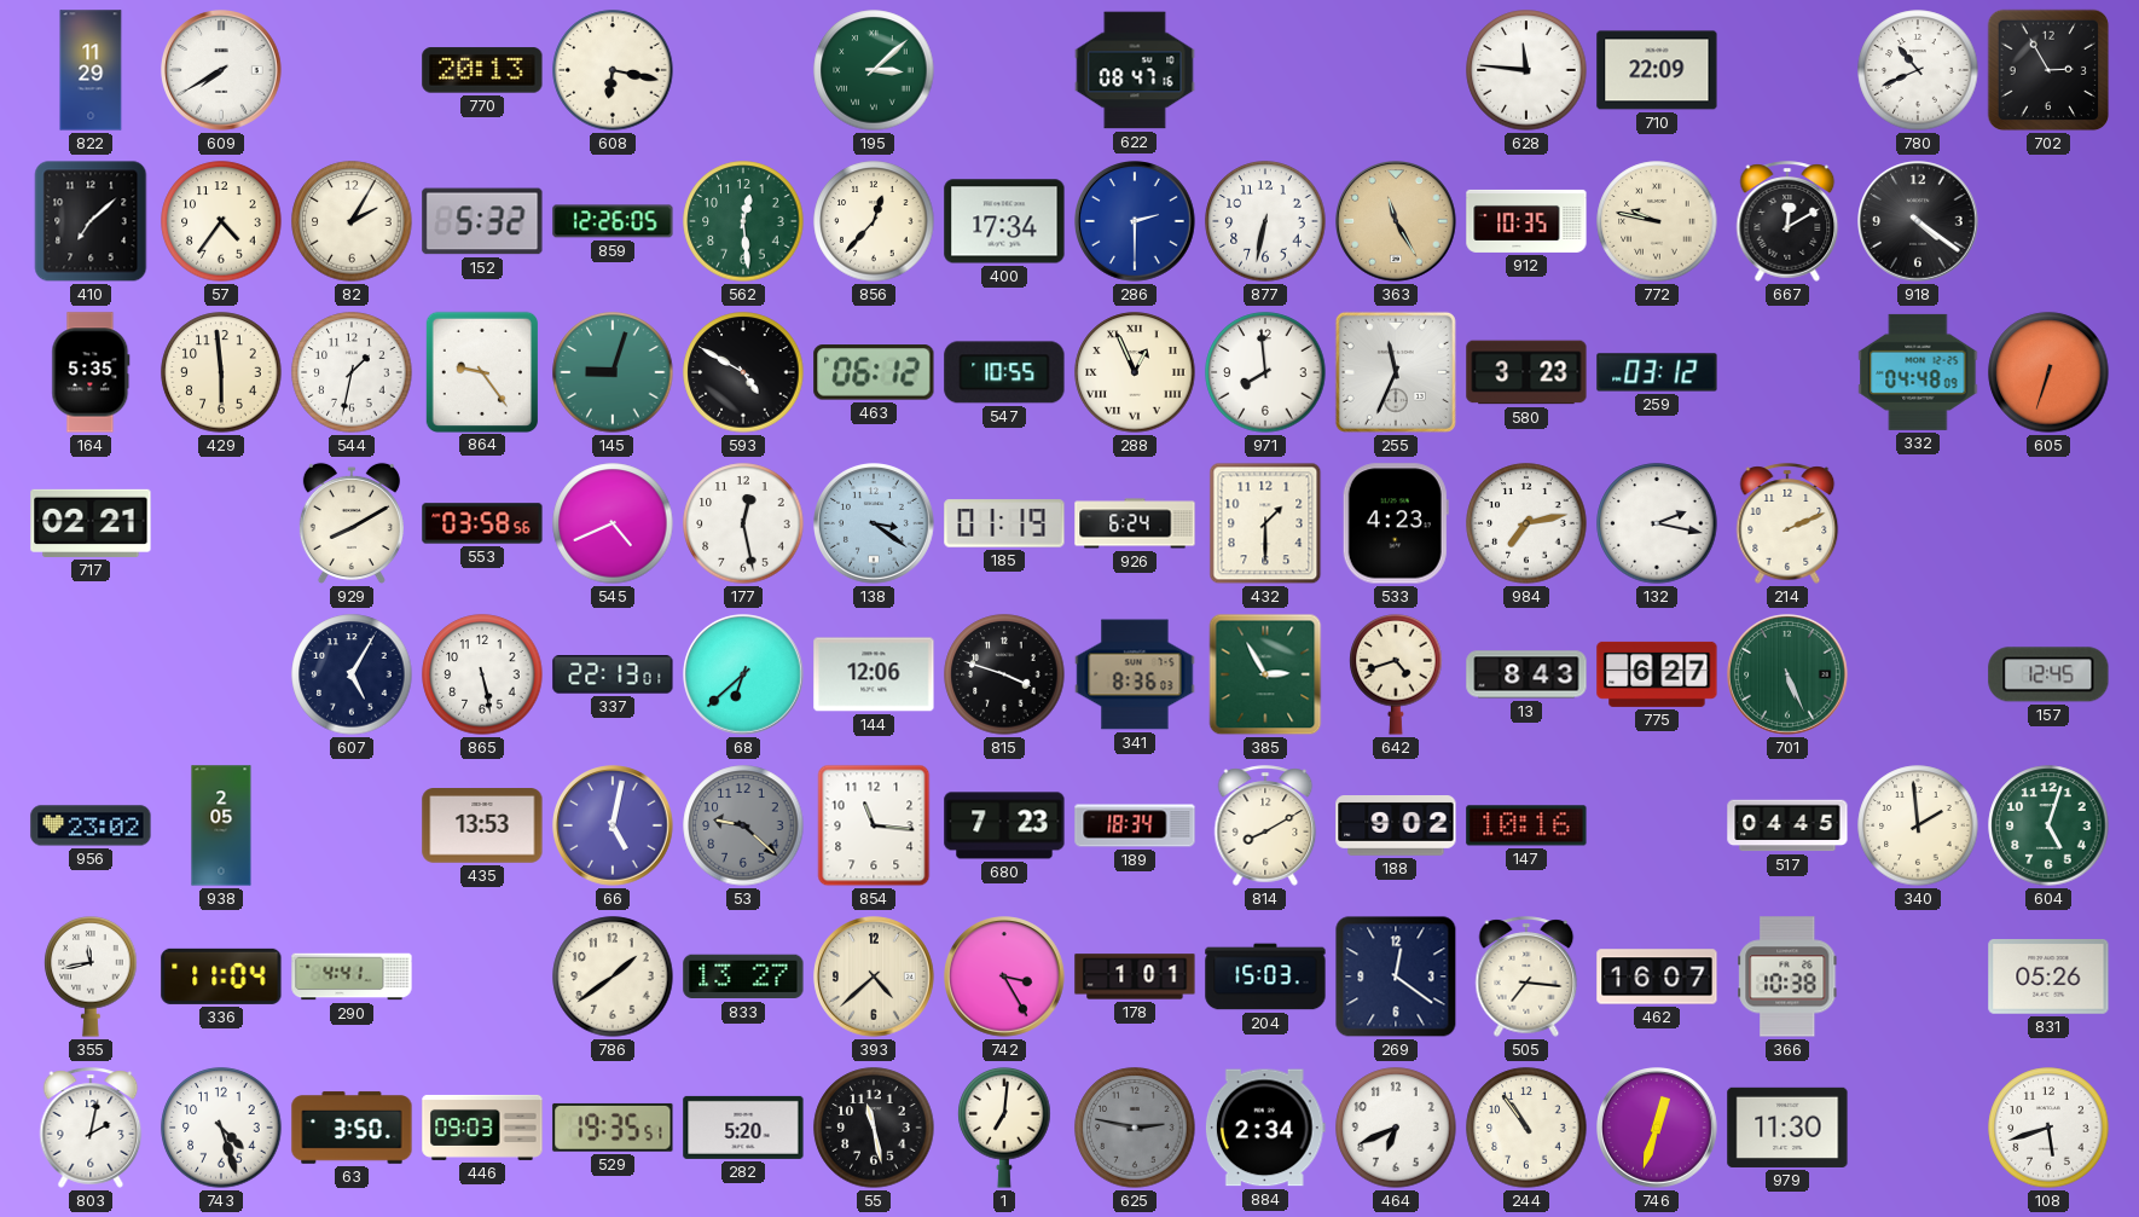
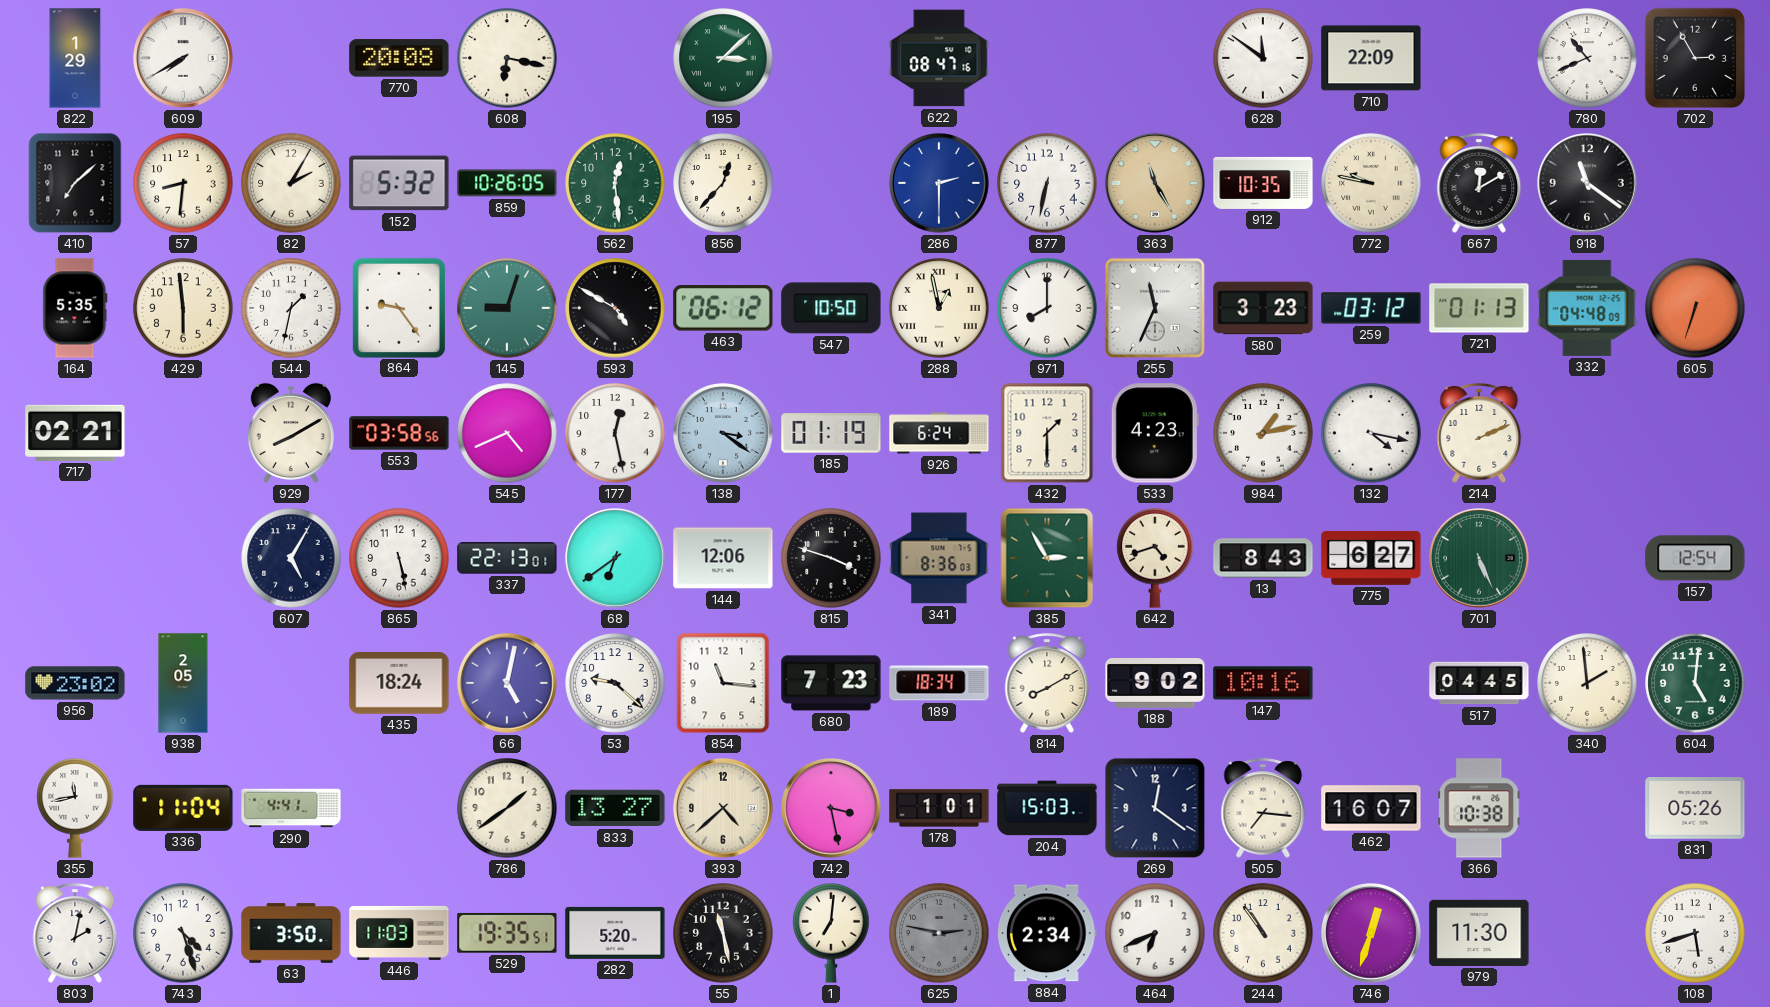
822: 11:29 -> 1:29 (75, 58)
770: 20:13 -> 20:08 (399, 58)
628: 11:46 -> 11:51 (1263, 58)
57: 4:36 -> 8:31 (183, 183)
859: 12:26 -> 10:26 (507, 183)
400: 17:34 -> none (1004, 221)
918: 4:21 -> 11:21 (1588, 184)
547: 10:55 -> 10:50 (831, 308)
288: 12:56 -> 12:58 (939, 308)
971: 7:59 -> 8:00 (1047, 308)
721: none -> 01:13 (1479, 308)
984: 7:13 -> 1:13 (1263, 433)
132: 2:17 -> 4:17 (1371, 433)
68: 6:38 -> 6:39 (616, 559)
157: 12:45 -> 12:54 (1695, 558)
435: 13:53 -> 18:24 (399, 684)
53 dial: grey -> white (615, 683)
604: 5:03 -> 5:01 (1695, 683)
742: 3:25 -> 3:28 (832, 809)
446: 09:03 -> 11:03 (399, 933)
